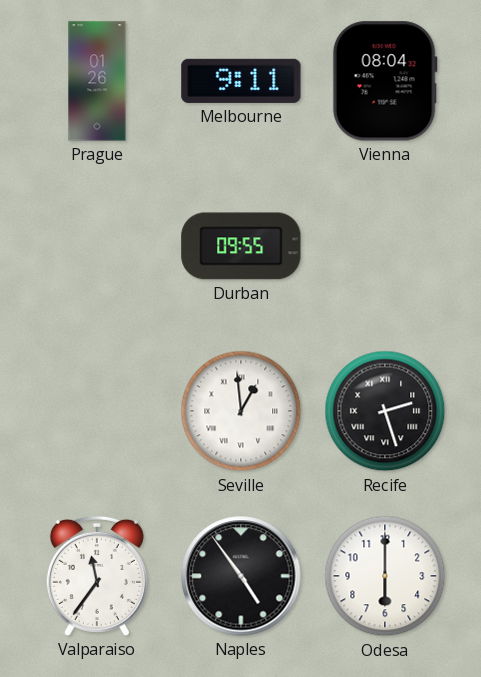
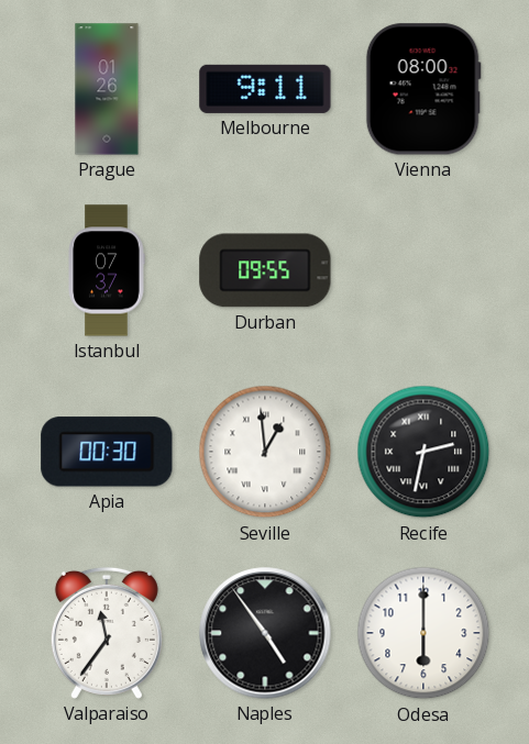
Vienna: 08:04 -> 08:00 (423, 89)
Istanbul: none -> 07:37 (107, 270)
Apia: none -> 00:30 (107, 452)
Recife: 2:27 -> 2:32 (423, 452)
